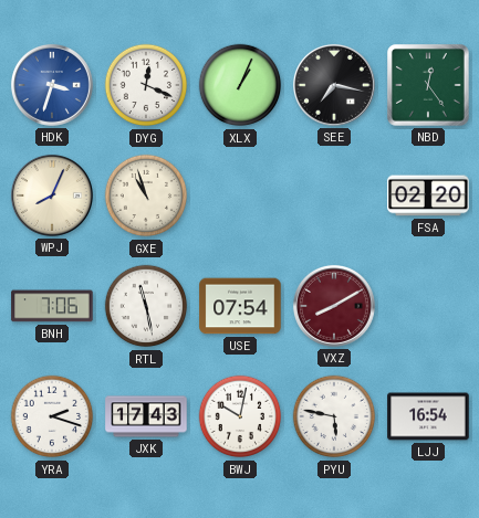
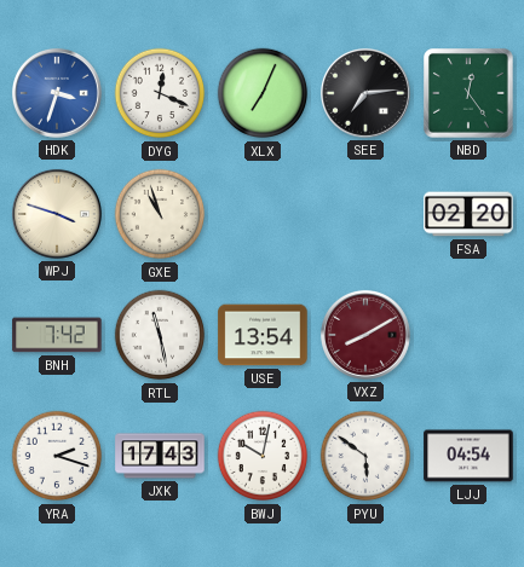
XLX: 1:04 -> 7:04 (263, 93)
SEE: 7:17 -> 7:14 (365, 93)
WPJ: 8:04 -> 3:48 (57, 214)
BNH: 7:06 -> 7:42 (57, 335)
USE: 07:54 -> 13:54 (263, 335)
PYU: 5:47 -> 5:51 (365, 456)
LJJ: 16:54 -> 04:54 (468, 456)
